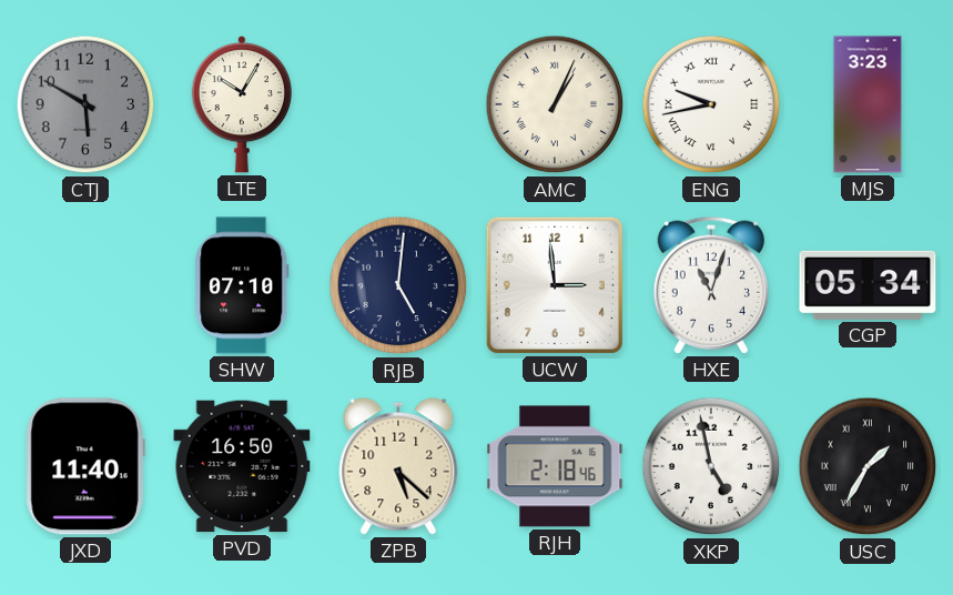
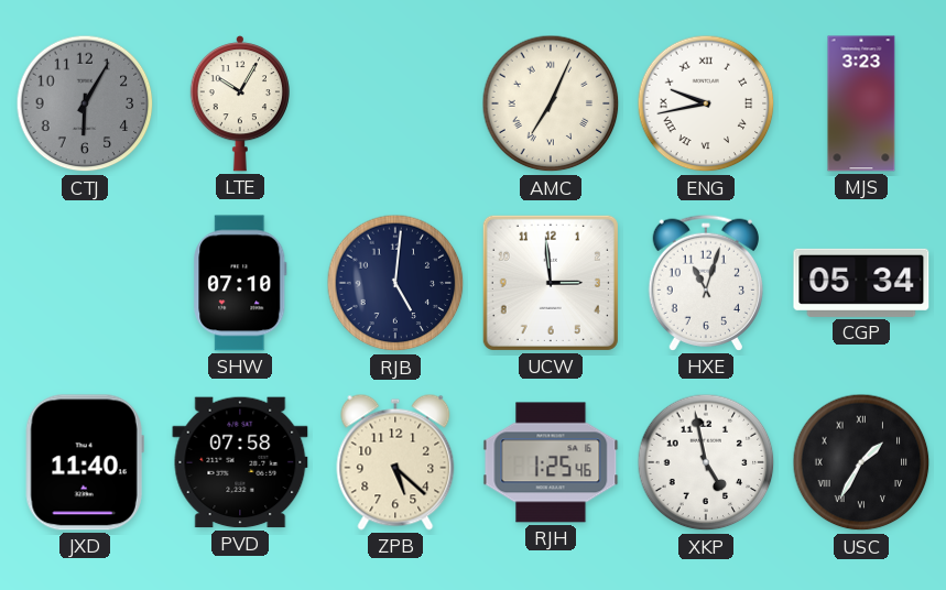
CTJ: 5:50 -> 6:05 (85, 103)
AMC: 1:04 -> 7:04 (551, 103)
PVD: 16:50 -> 07:58 (240, 462)
RJH: 2:18 -> 1:25 (551, 462)
